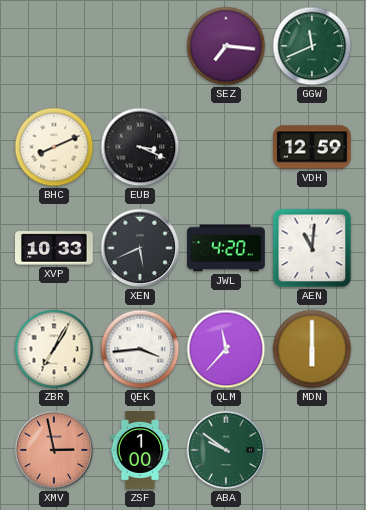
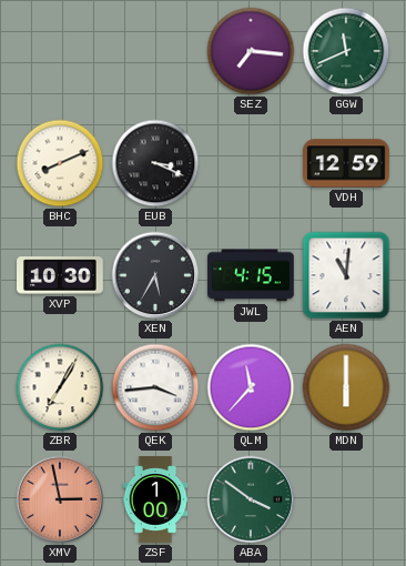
XVP: 10:33 -> 10:30 (60, 275)
XEN: 5:41 -> 5:35 (155, 275)
JWL: 4:20 -> 4:15 (251, 275)
ABA: 9:51 -> 3:51 (251, 499)
